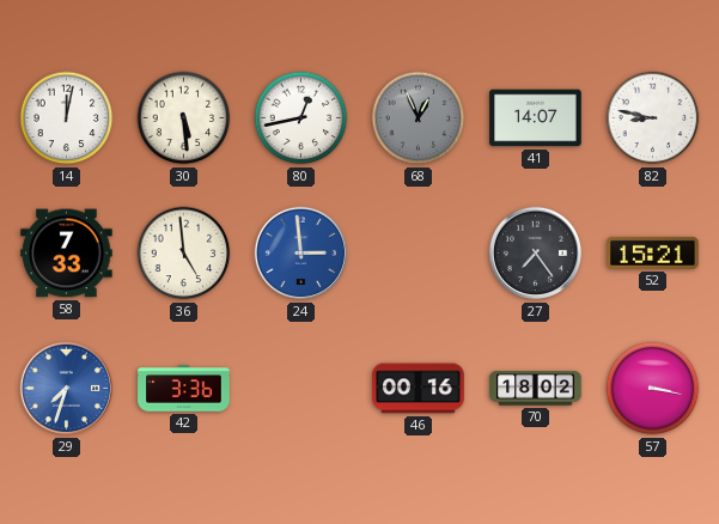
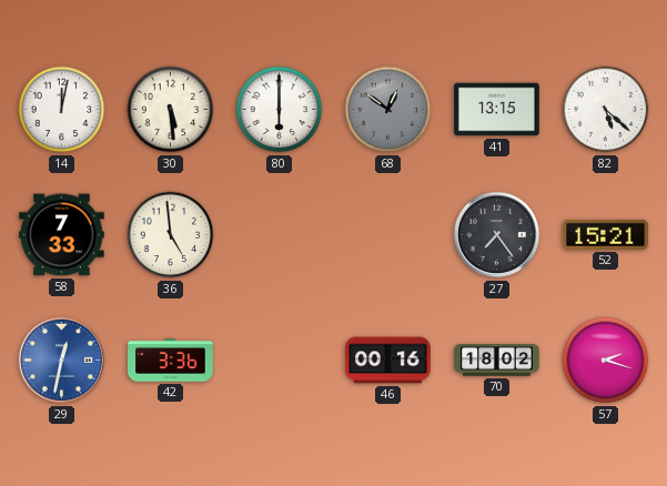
80: 12:43 -> 6:00 (280, 110)
68: 12:56 -> 12:51 (388, 110)
41: 14:07 -> 13:15 (497, 110)
82: 8:47 -> 5:22 (606, 110)
24: 2:59 -> none (301, 254)
29: 7:33 -> 12:32 (62, 361)
57: 3:17 -> 2:18 (606, 361)
